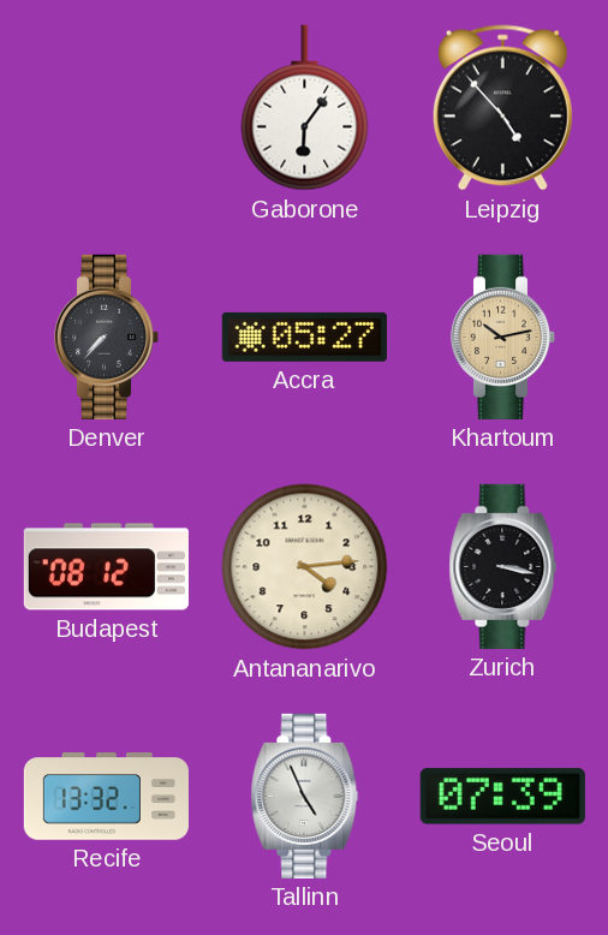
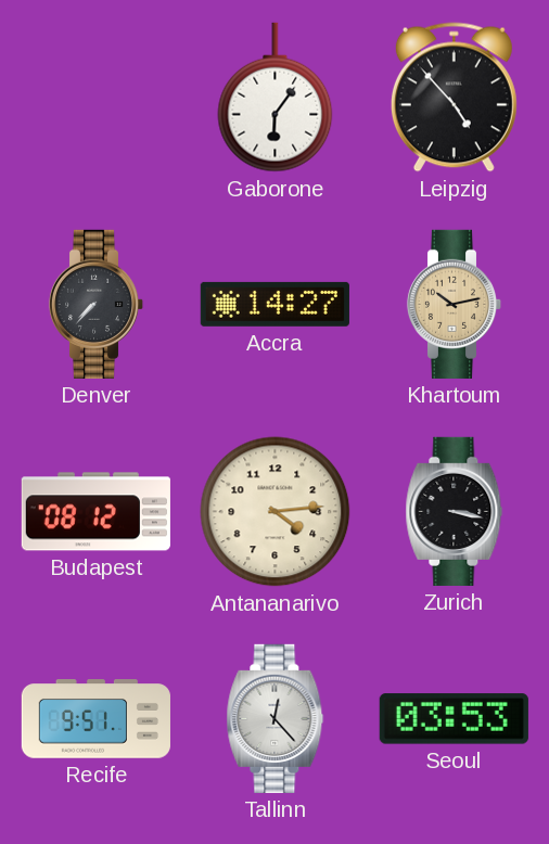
Accra: 05:27 -> 14:27 (274, 304)
Recife: 13:32 -> 9:51 (95, 719)
Tallinn: 4:56 -> 12:23 (276, 718)
Seoul: 07:39 -> 03:53 (454, 719)
